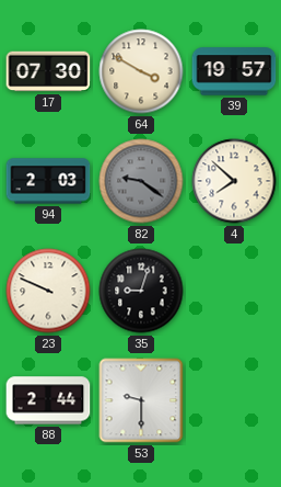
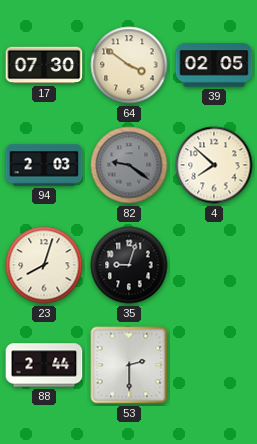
64: 3:50 -> 3:51 (129, 65)
39: 19:57 -> 02:05 (214, 65)
23: 9:49 -> 8:03 (44, 265)
53: 9:30 -> 2:30 (129, 365)
